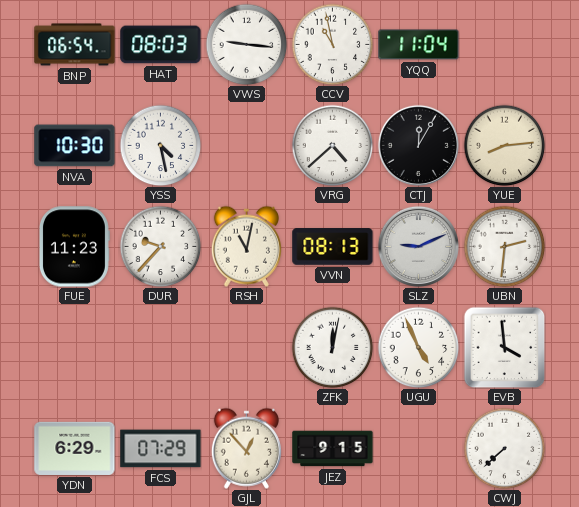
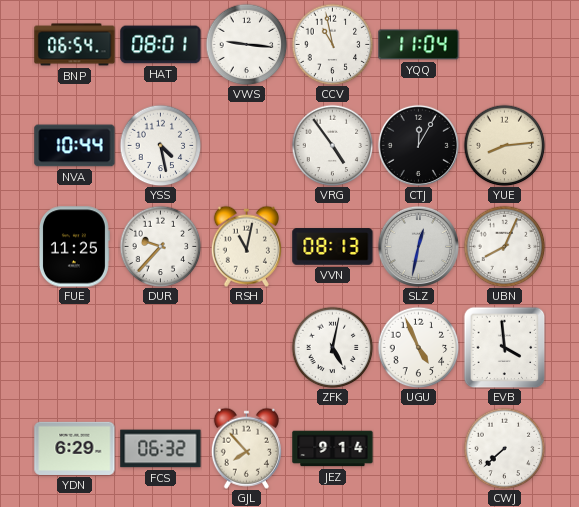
HAT: 08:03 -> 08:01 (161, 45)
NVA: 10:30 -> 10:44 (75, 146)
VRG: 4:38 -> 4:54 (332, 145)
FUE: 11:23 -> 11:25 (74, 247)
SLZ: 9:11 -> 12:32 (418, 246)
UBN: 2:31 -> 8:04 (504, 246)
ZFK: 12:02 -> 5:02 (332, 347)
FCS: 07:29 -> 06:32 (161, 449)
GJL: 12:53 -> 7:53 (246, 448)
JEZ: 9:15 -> 9:14 (333, 449)
